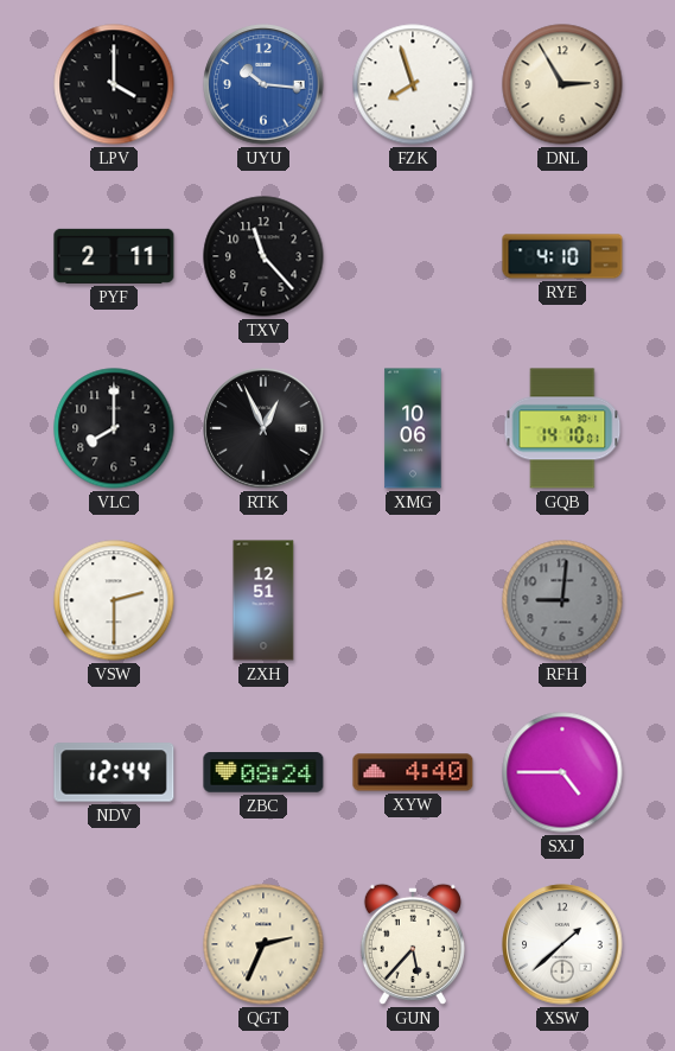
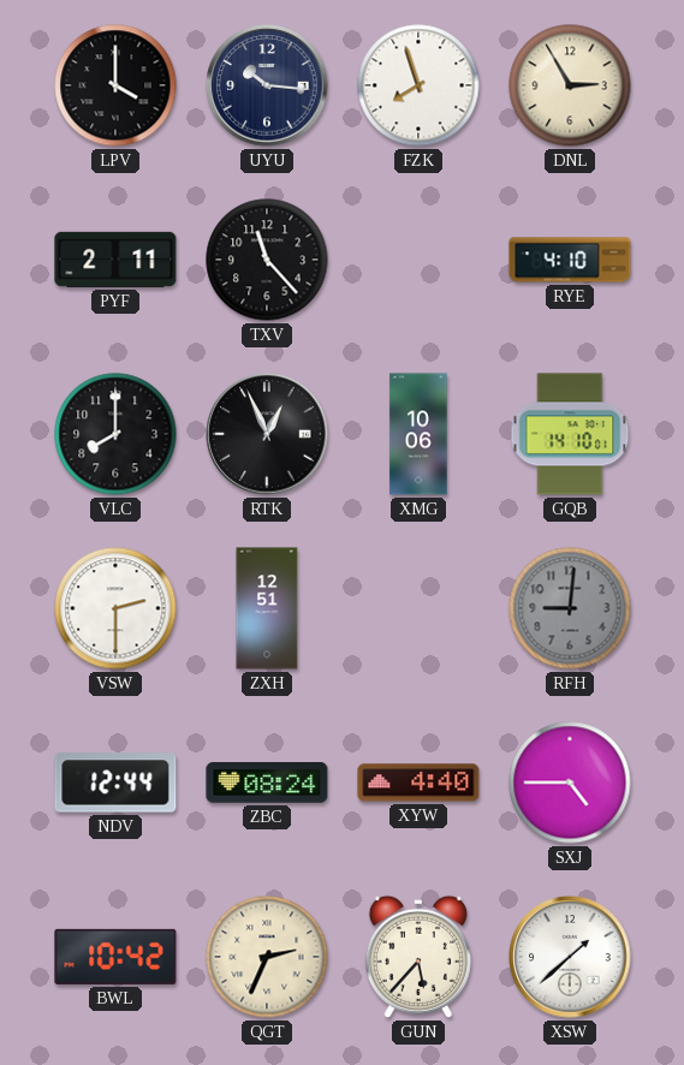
UYU dial: blue -> navy (267, 85)
BWL: none -> 10:42 (115, 957)
